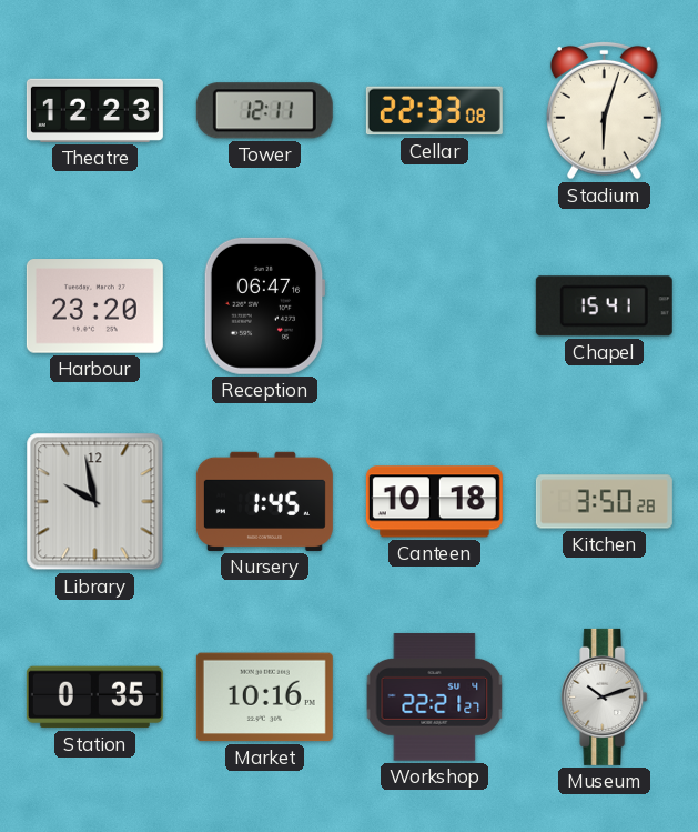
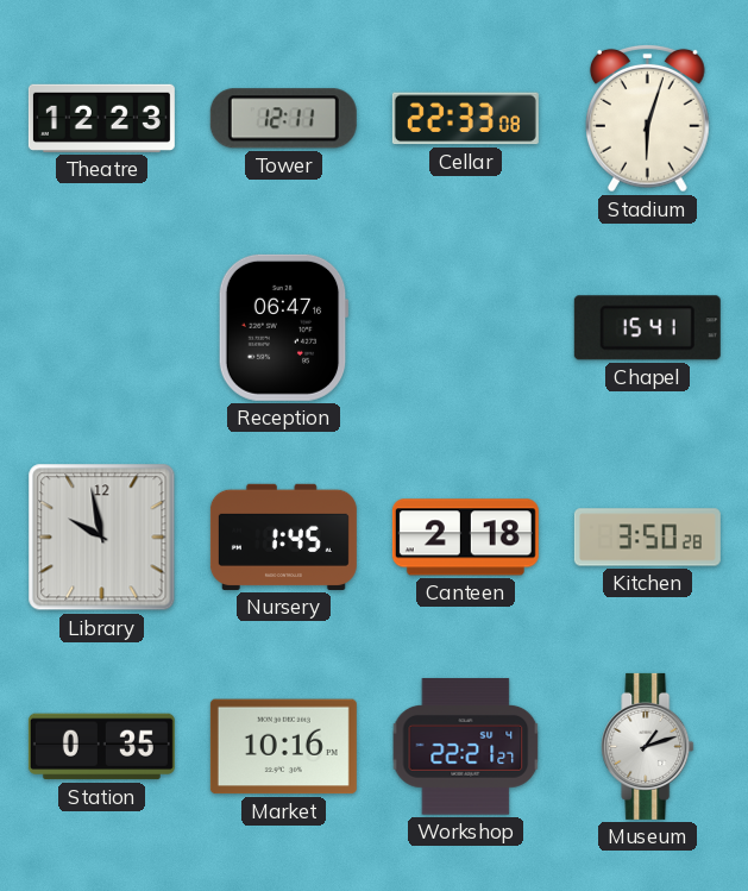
Harbour: 23:20 -> none (94, 307)
Canteen: 10:18 -> 2:18 (465, 538)
Museum: 10:12 -> 1:12 (648, 746)
